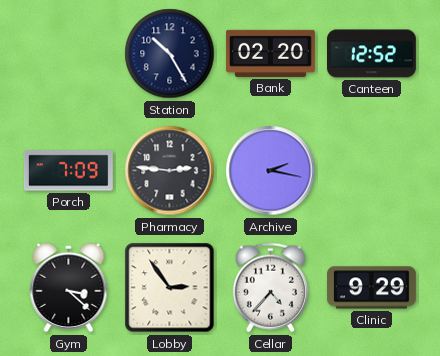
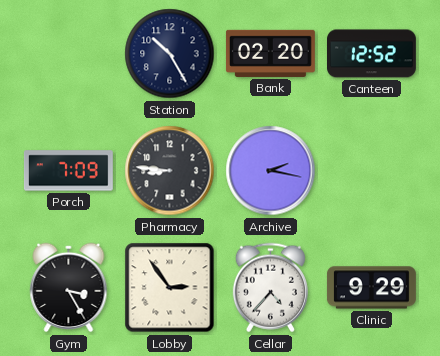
Pharmacy: 2:46 -> 8:46 (170, 171)
Gym: 3:22 -> 3:25 (69, 288)
